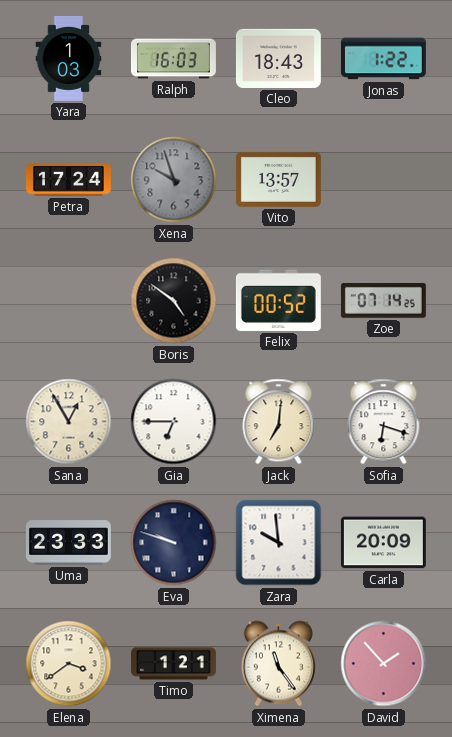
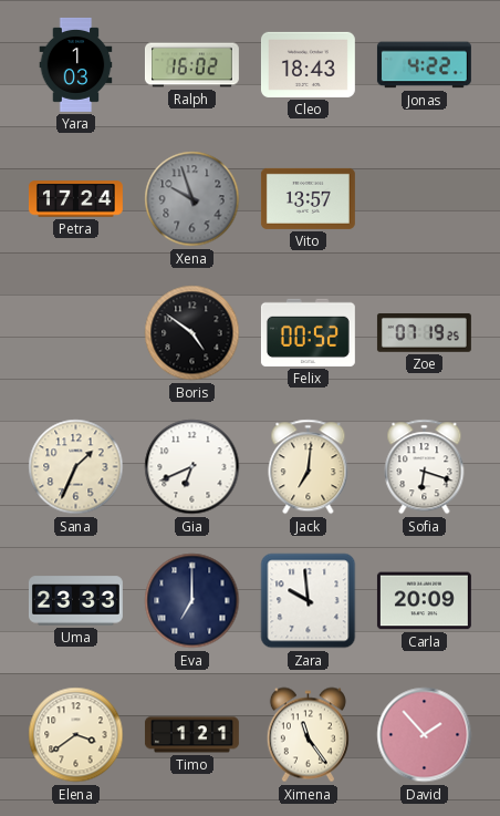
Ralph: 16:03 -> 16:02 (191, 65)
Jonas: 1:22 -> 4:22 (424, 65)
Zoe: 07:14 -> 07:19 (424, 333)
Sana: 12:55 -> 1:34 (76, 467)
Gia: 6:45 -> 6:41 (192, 467)
Eva: 9:48 -> 7:00 (192, 601)
